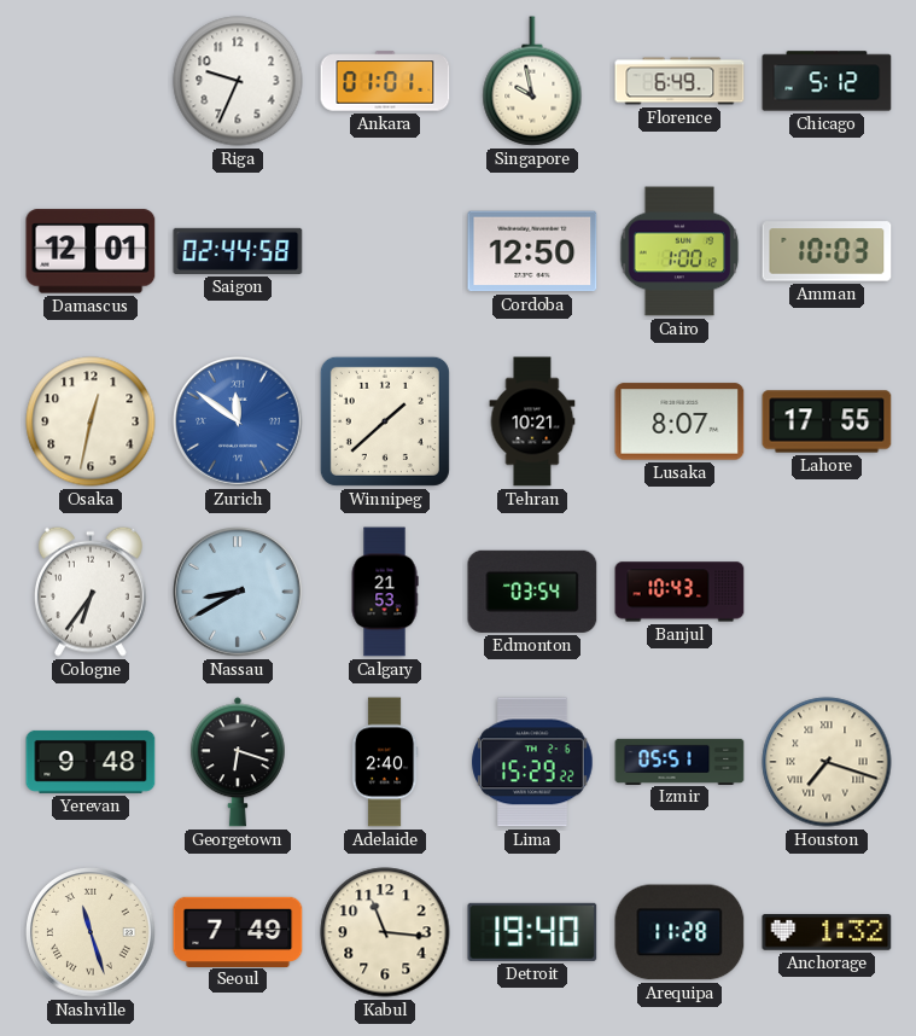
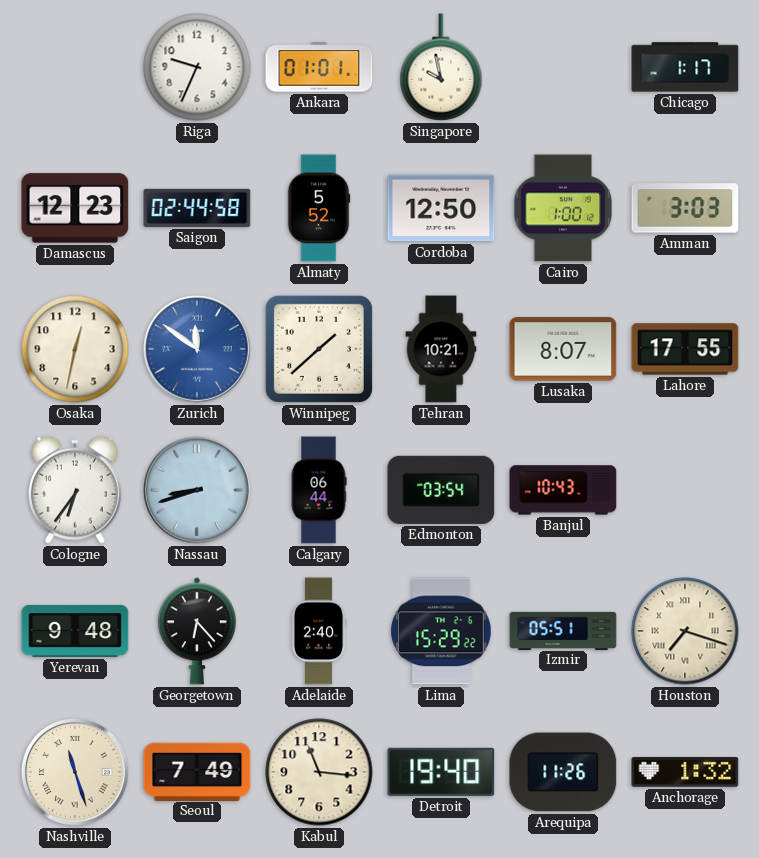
Florence: 6:49 -> none (679, 81)
Chicago: 5:12 -> 1:17 (685, 67)
Damascus: 12:01 -> 12:23 (75, 208)
Almaty: none -> 5:52 (319, 208)
Amman: 10:03 -> 3:03 (685, 208)
Nassau: 8:40 -> 8:42 (198, 491)
Calgary: 21:53 -> 06:44 (319, 490)
Georgetown: 6:18 -> 6:23 (197, 631)
Arequipa: 11:28 -> 11:26 (563, 772)
